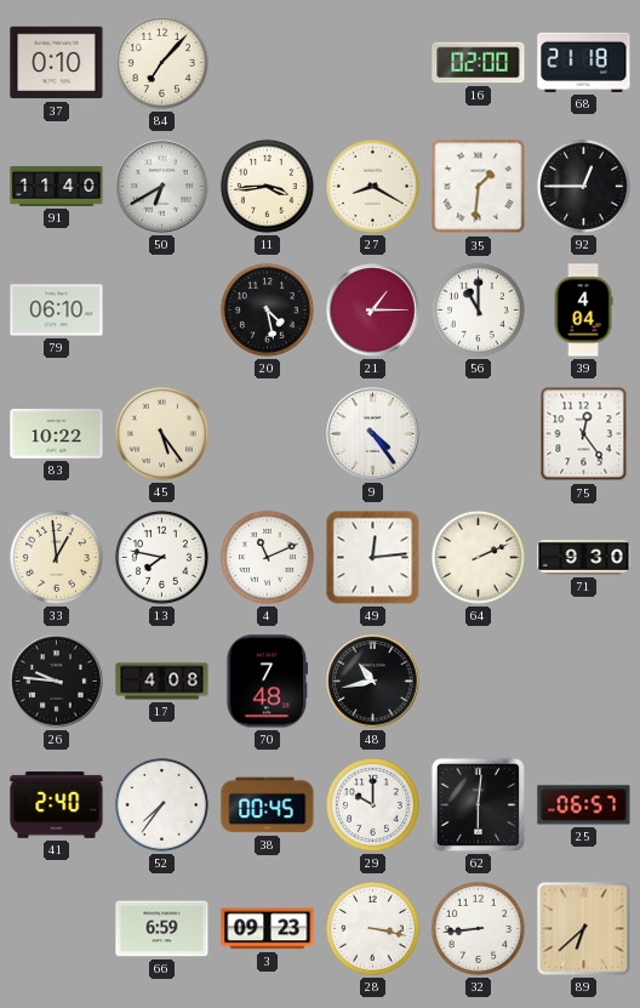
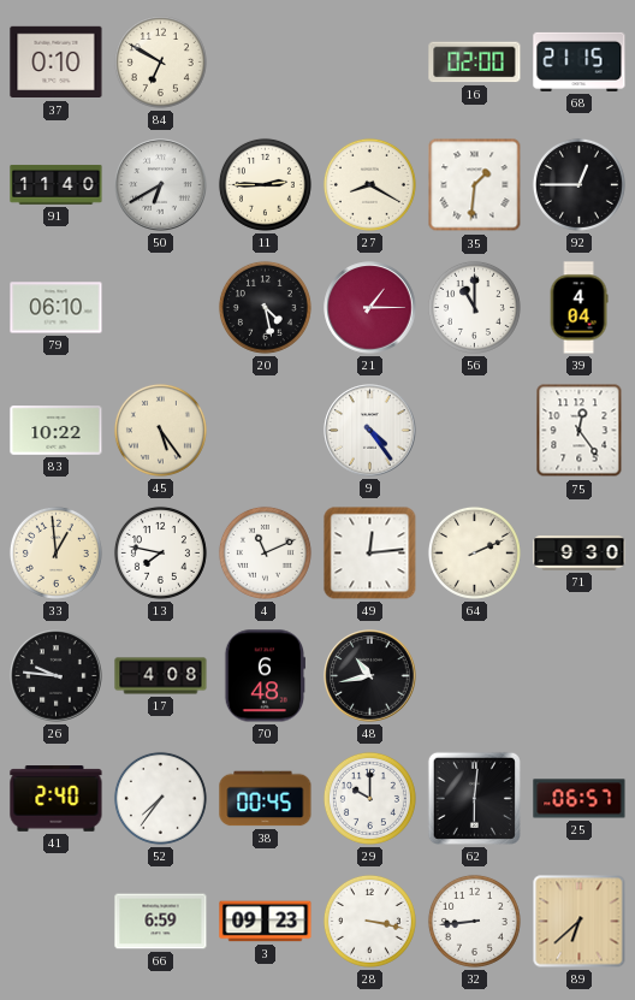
84: 7:07 -> 6:50 (160, 61)
68: 21:18 -> 21:15 (580, 61)
11: 3:44 -> 2:45 (265, 184)
70: 7:48 -> 6:48 (265, 676)
